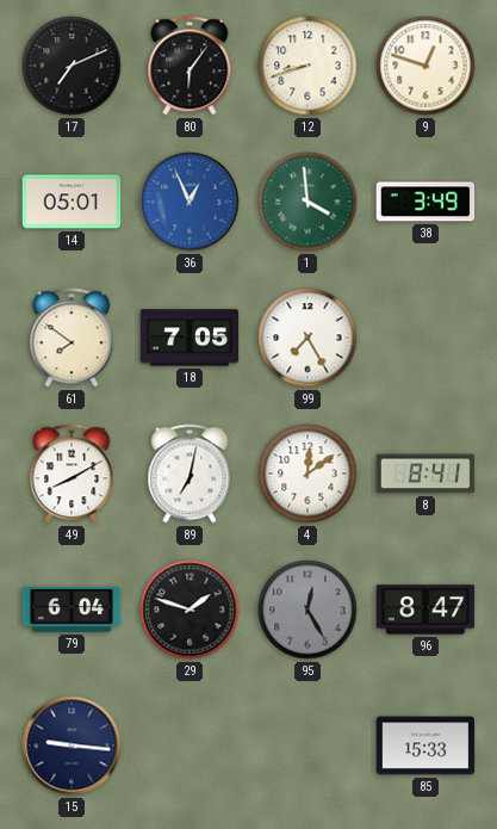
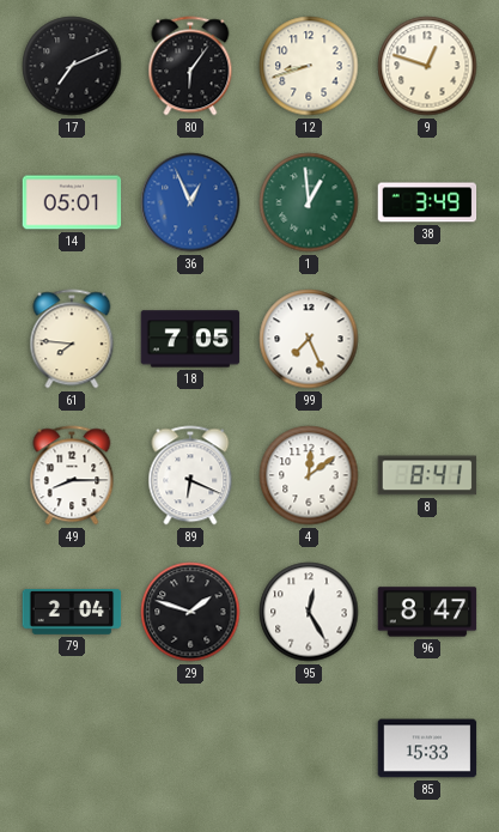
1: 3:59 -> 12:59 (309, 202)
61: 7:51 -> 7:46 (72, 339)
99: 7:25 -> 7:26 (309, 339)
49: 8:10 -> 8:15 (72, 475)
89: 7:02 -> 6:19 (190, 475)
79: 6:04 -> 2:04 (72, 612)
95 dial: grey -> white (309, 612)
15: 9:16 -> none (72, 746)
